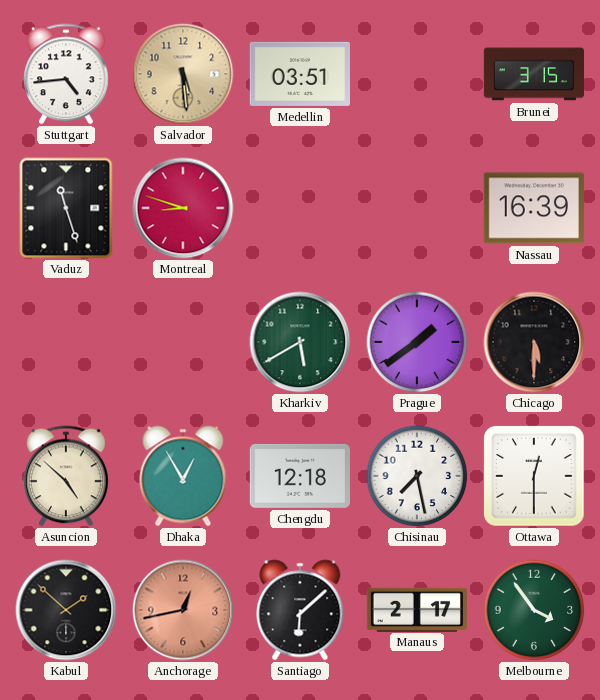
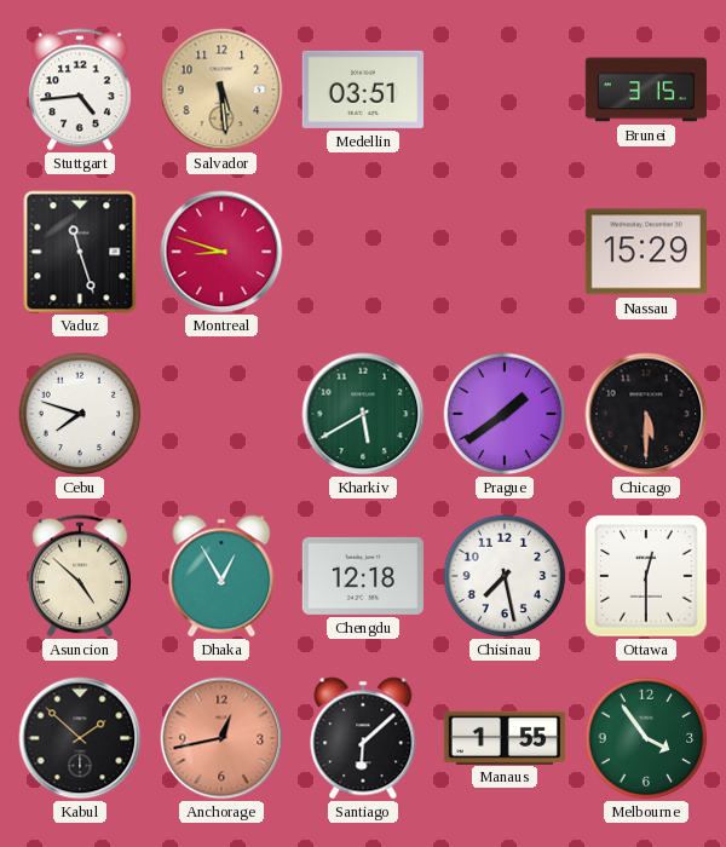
Nassau: 16:39 -> 15:29 (646, 252)
Cebu: none -> 7:48 (80, 414)
Manaus: 2:17 -> 1:55 (503, 737)
